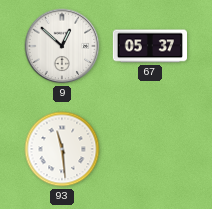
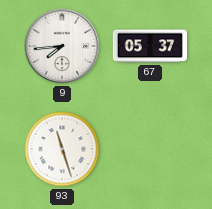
9: 12:52 -> 7:44 (62, 46)
93: 11:29 -> 11:27 (62, 149)
